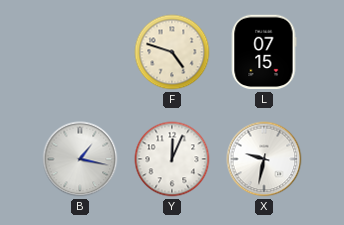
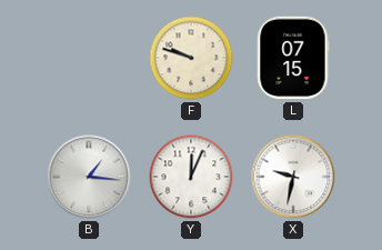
F: 4:48 -> 9:48 (191, 58)
B: 1:17 -> 1:16 (89, 177)
